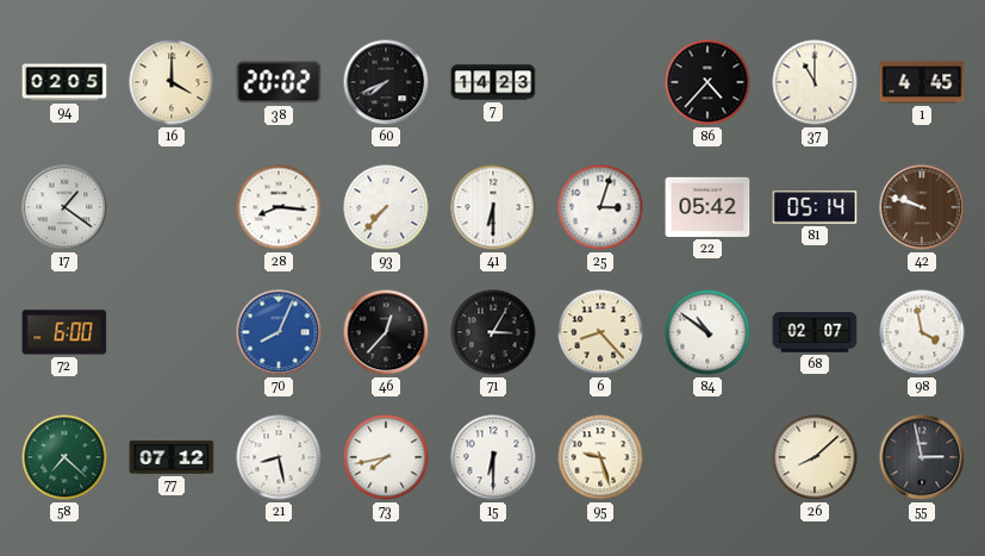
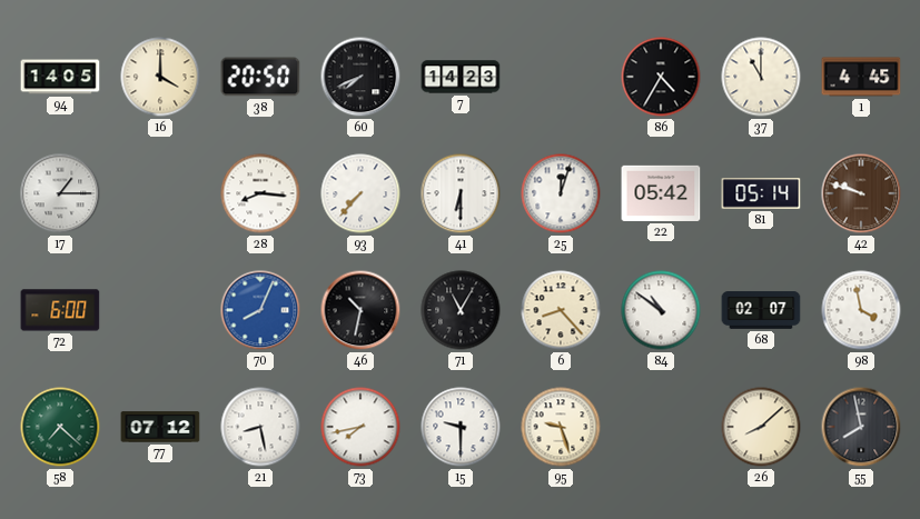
94: 02:05 -> 14:05 (60, 77)
38: 20:02 -> 20:50 (260, 77)
86: 4:37 -> 4:35 (661, 77)
17: 1:21 -> 1:15 (60, 193)
25: 3:03 -> 12:03 (561, 193)
46: 12:37 -> 10:32 (360, 310)
71: 3:05 -> 11:05 (461, 310)
15: 6:30 -> 9:30 (461, 427)
55: 2:58 -> 7:58 (861, 427)
